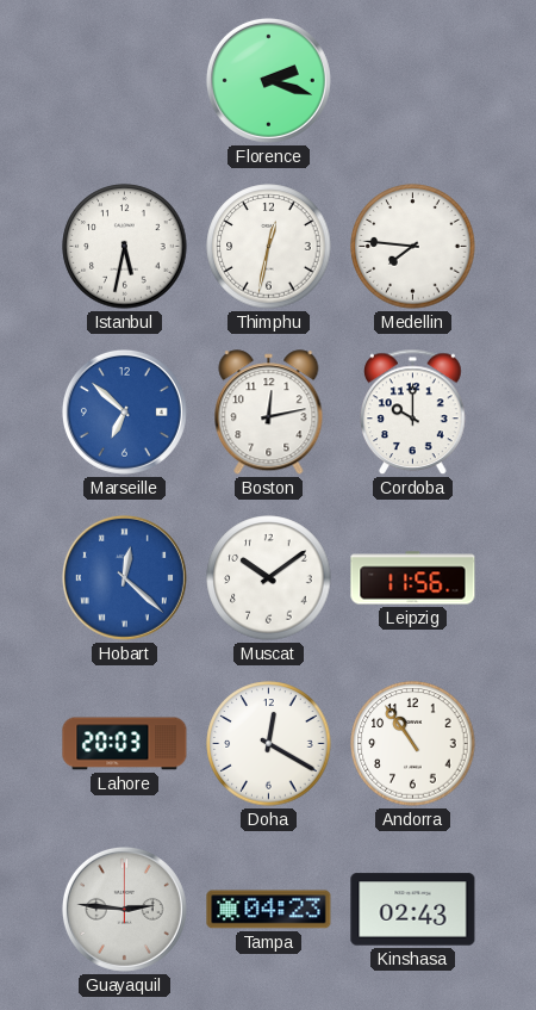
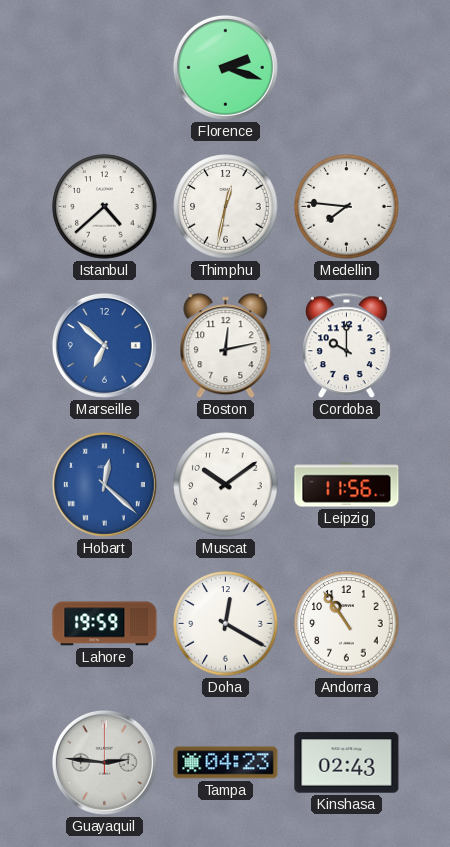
Istanbul: 5:32 -> 4:38 (105, 207)
Lahore: 20:03 -> 19:59 (105, 624)
